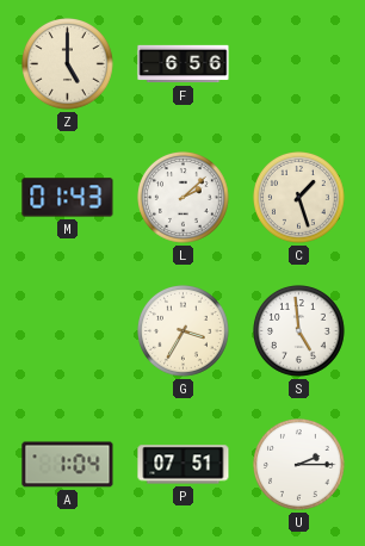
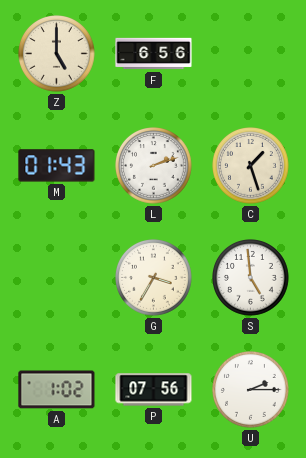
L: 2:08 -> 2:12 (154, 166)
A: 1:04 -> 1:02 (57, 390)
P: 07:51 -> 07:56 (154, 390)
